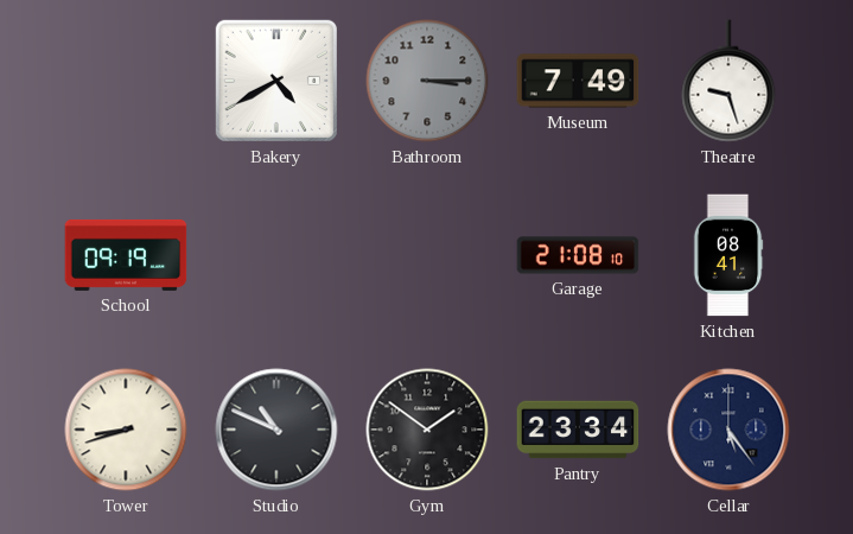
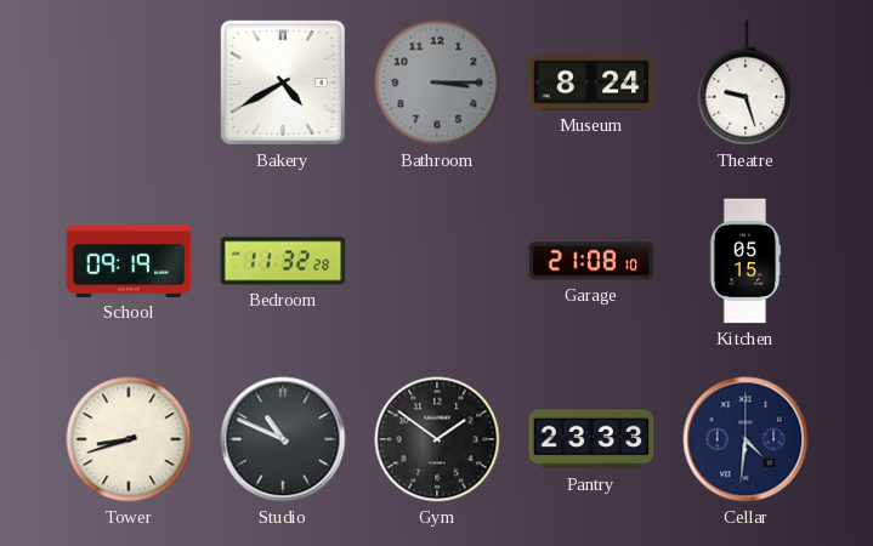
Museum: 7:49 -> 8:24 (591, 83)
Bedroom: none -> 11:32 (283, 261)
Kitchen: 08:41 -> 05:15 (746, 261)
Pantry: 23:34 -> 23:33 (591, 439)
Cellar: 5:24 -> 4:31 (746, 439)
